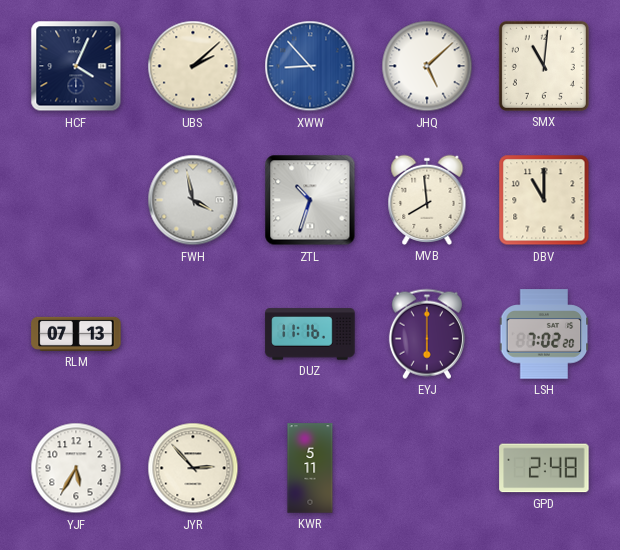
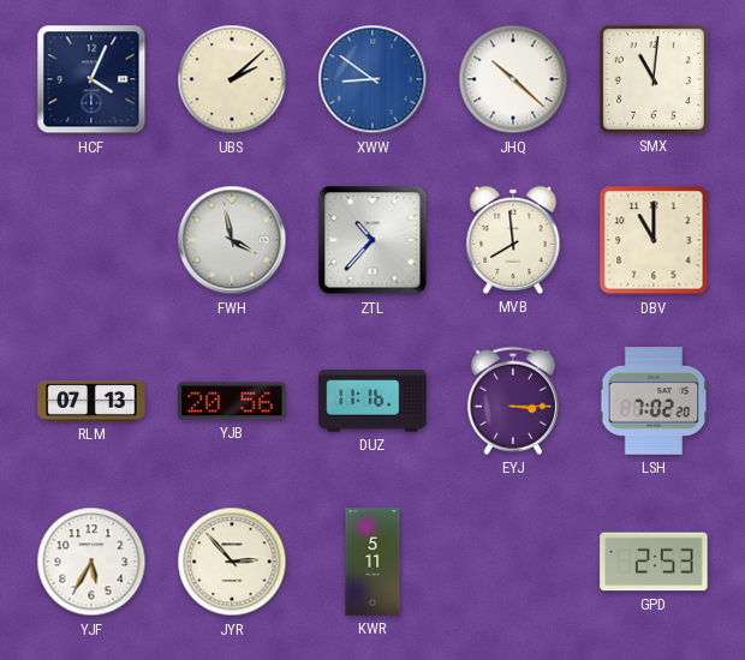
XWW: 8:53 -> 8:51 (372, 79)
JHQ: 5:08 -> 10:22 (513, 79)
ZTL: 10:33 -> 10:37 (372, 240)
YJB: none -> 20:56 (232, 401)
EYJ: 6:00 -> 3:15 (513, 401)
GPD: 2:48 -> 2:53 (654, 562)
